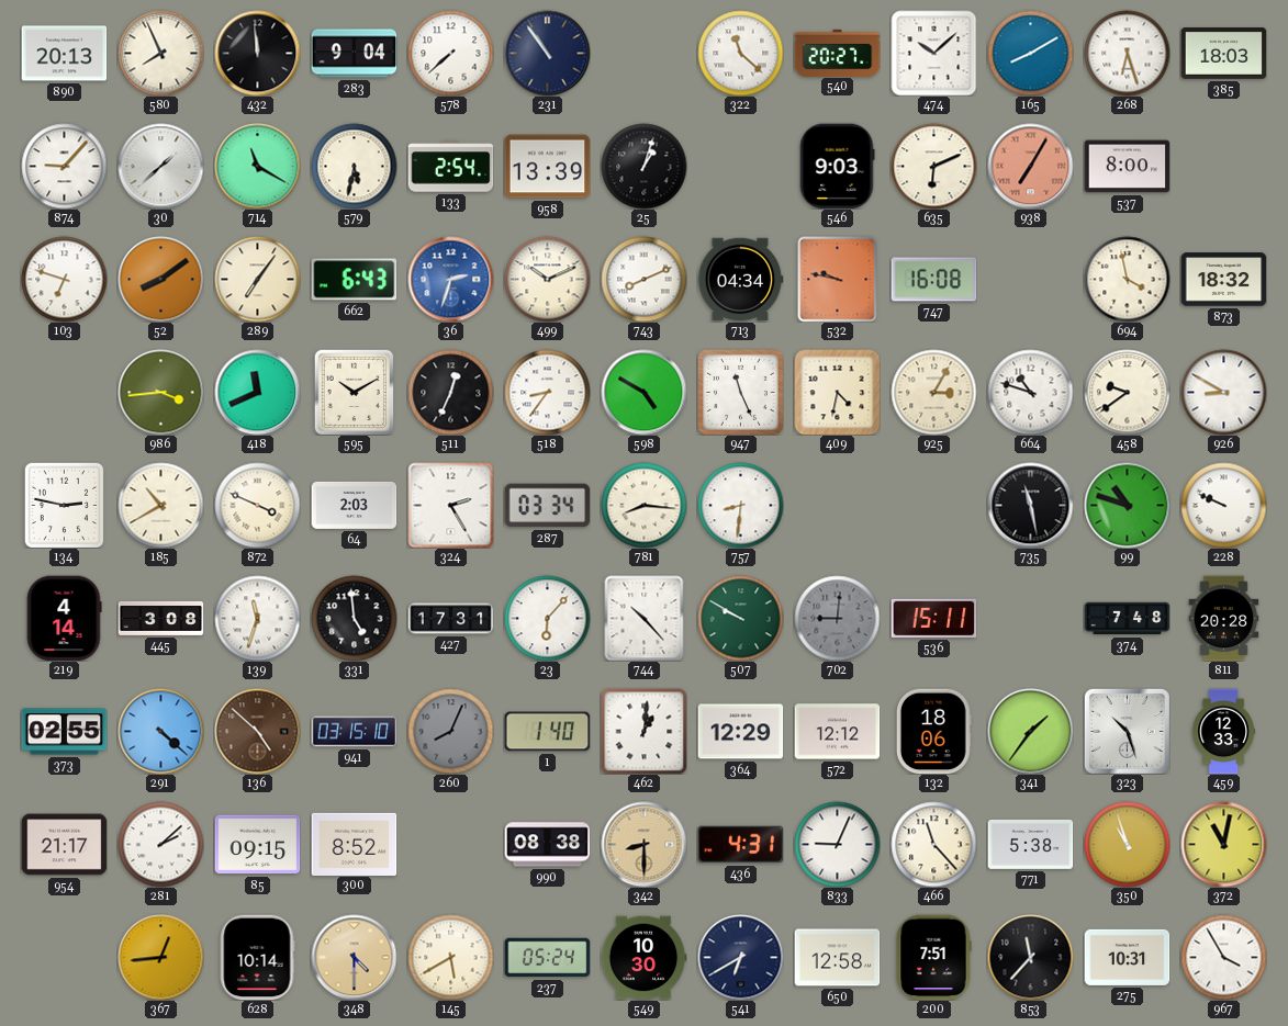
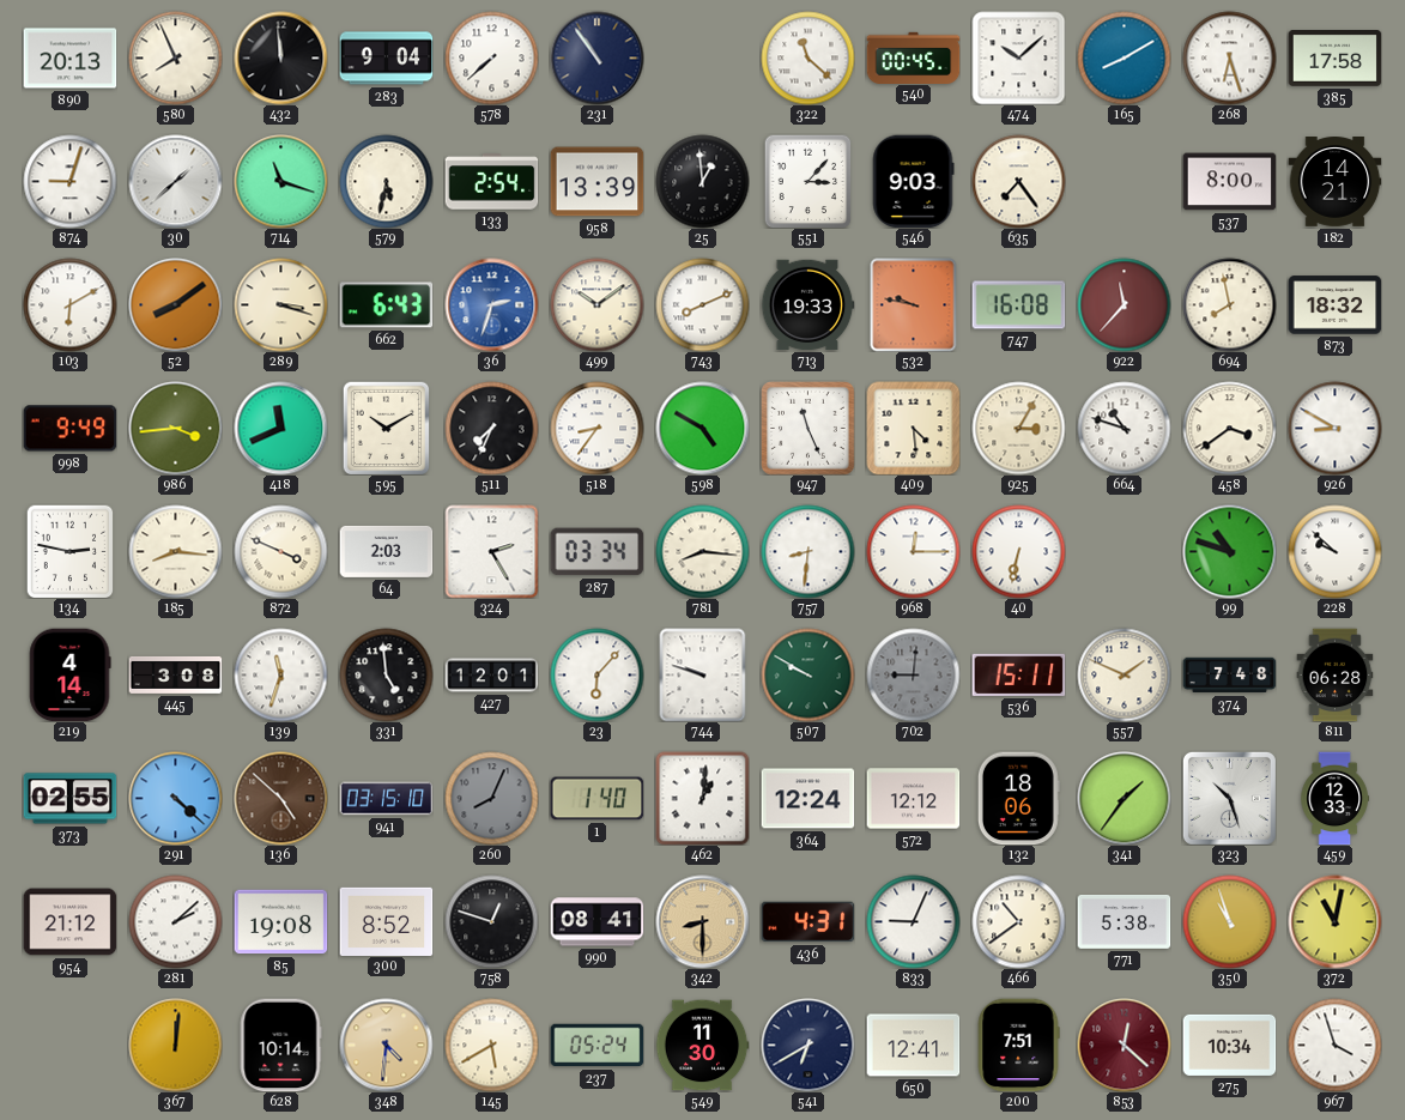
540: 20:27 -> 00:45 (913, 57)
385: 18:03 -> 17:58 (1334, 59)
874: 9:07 -> 9:03 (69, 181)
714: 11:20 -> 11:18 (280, 181)
25: 1:03 -> 12:59 (702, 181)
551: none -> 3:07 (809, 181)
635: 6:11 -> 7:24 (1018, 181)
938: 7:05 -> none (1030, 166)
182: none -> 14:21 (1334, 182)
103: 6:48 -> 6:10 (69, 304)
289: 7:06 -> 3:18 (280, 304)
499: 10:11 -> 10:09 (596, 304)
713: 04:34 -> 19:33 (807, 305)
922: none -> 11:37 (1124, 304)
694: 3:58 -> 7:58 (1229, 304)
998: none -> 9:49 (69, 429)
511: 12:34 -> 7:34 (491, 428)
409: 4:32 -> 4:29 (913, 428)
458: 9:39 -> 3:39 (1229, 428)
185: 10:40 -> 8:16 (175, 551)
968: none -> 12:15 (913, 551)
40: none -> 6:32 (1018, 551)
735: 11:28 -> none (1030, 505)
228: 9:49 -> 9:52 (1334, 551)
427: 17:31 -> 12:01 (491, 676)
744: 10:23 -> 9:48 (703, 674)
557: none -> 1:49 (1124, 674)
811: 20:28 -> 06:28 (1336, 674)
364: 12:29 -> 12:24 (807, 799)
954: 21:17 -> 21:12 (69, 922)
85: 09:15 -> 19:08 (280, 922)
758: none -> 12:48 (491, 921)
990: 08:38 -> 08:41 (596, 922)
466: 11:23 -> 10:39 (1018, 921)
367: 12:44 -> 12:01 (175, 1045)
348: 4:30 -> 4:31 (386, 1045)
549: 10:30 -> 11:30 (702, 1046)
650: 12:58 -> 12:41 (913, 1046)
853: 11:37 -> 12:22 (1124, 1045)
853 dial: black -> burgundy (1124, 1045)
275: 10:31 -> 10:34 (1229, 1045)
967: 3:55 -> 3:57 (1334, 1045)
